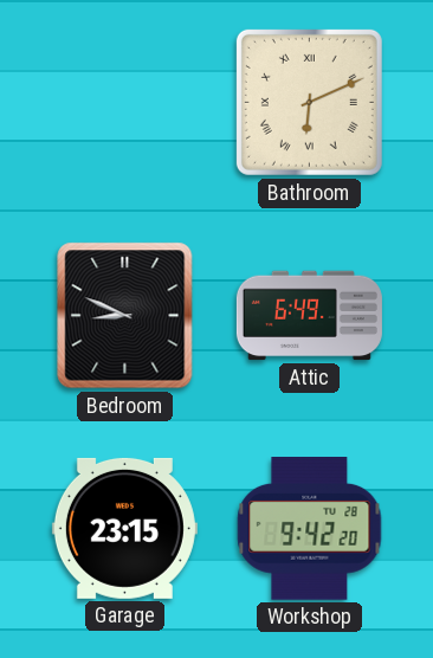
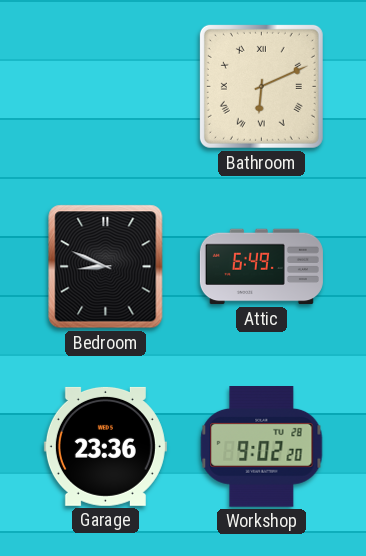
Garage: 23:15 -> 23:36 (105, 446)
Workshop: 9:42 -> 9:02 (262, 447)
